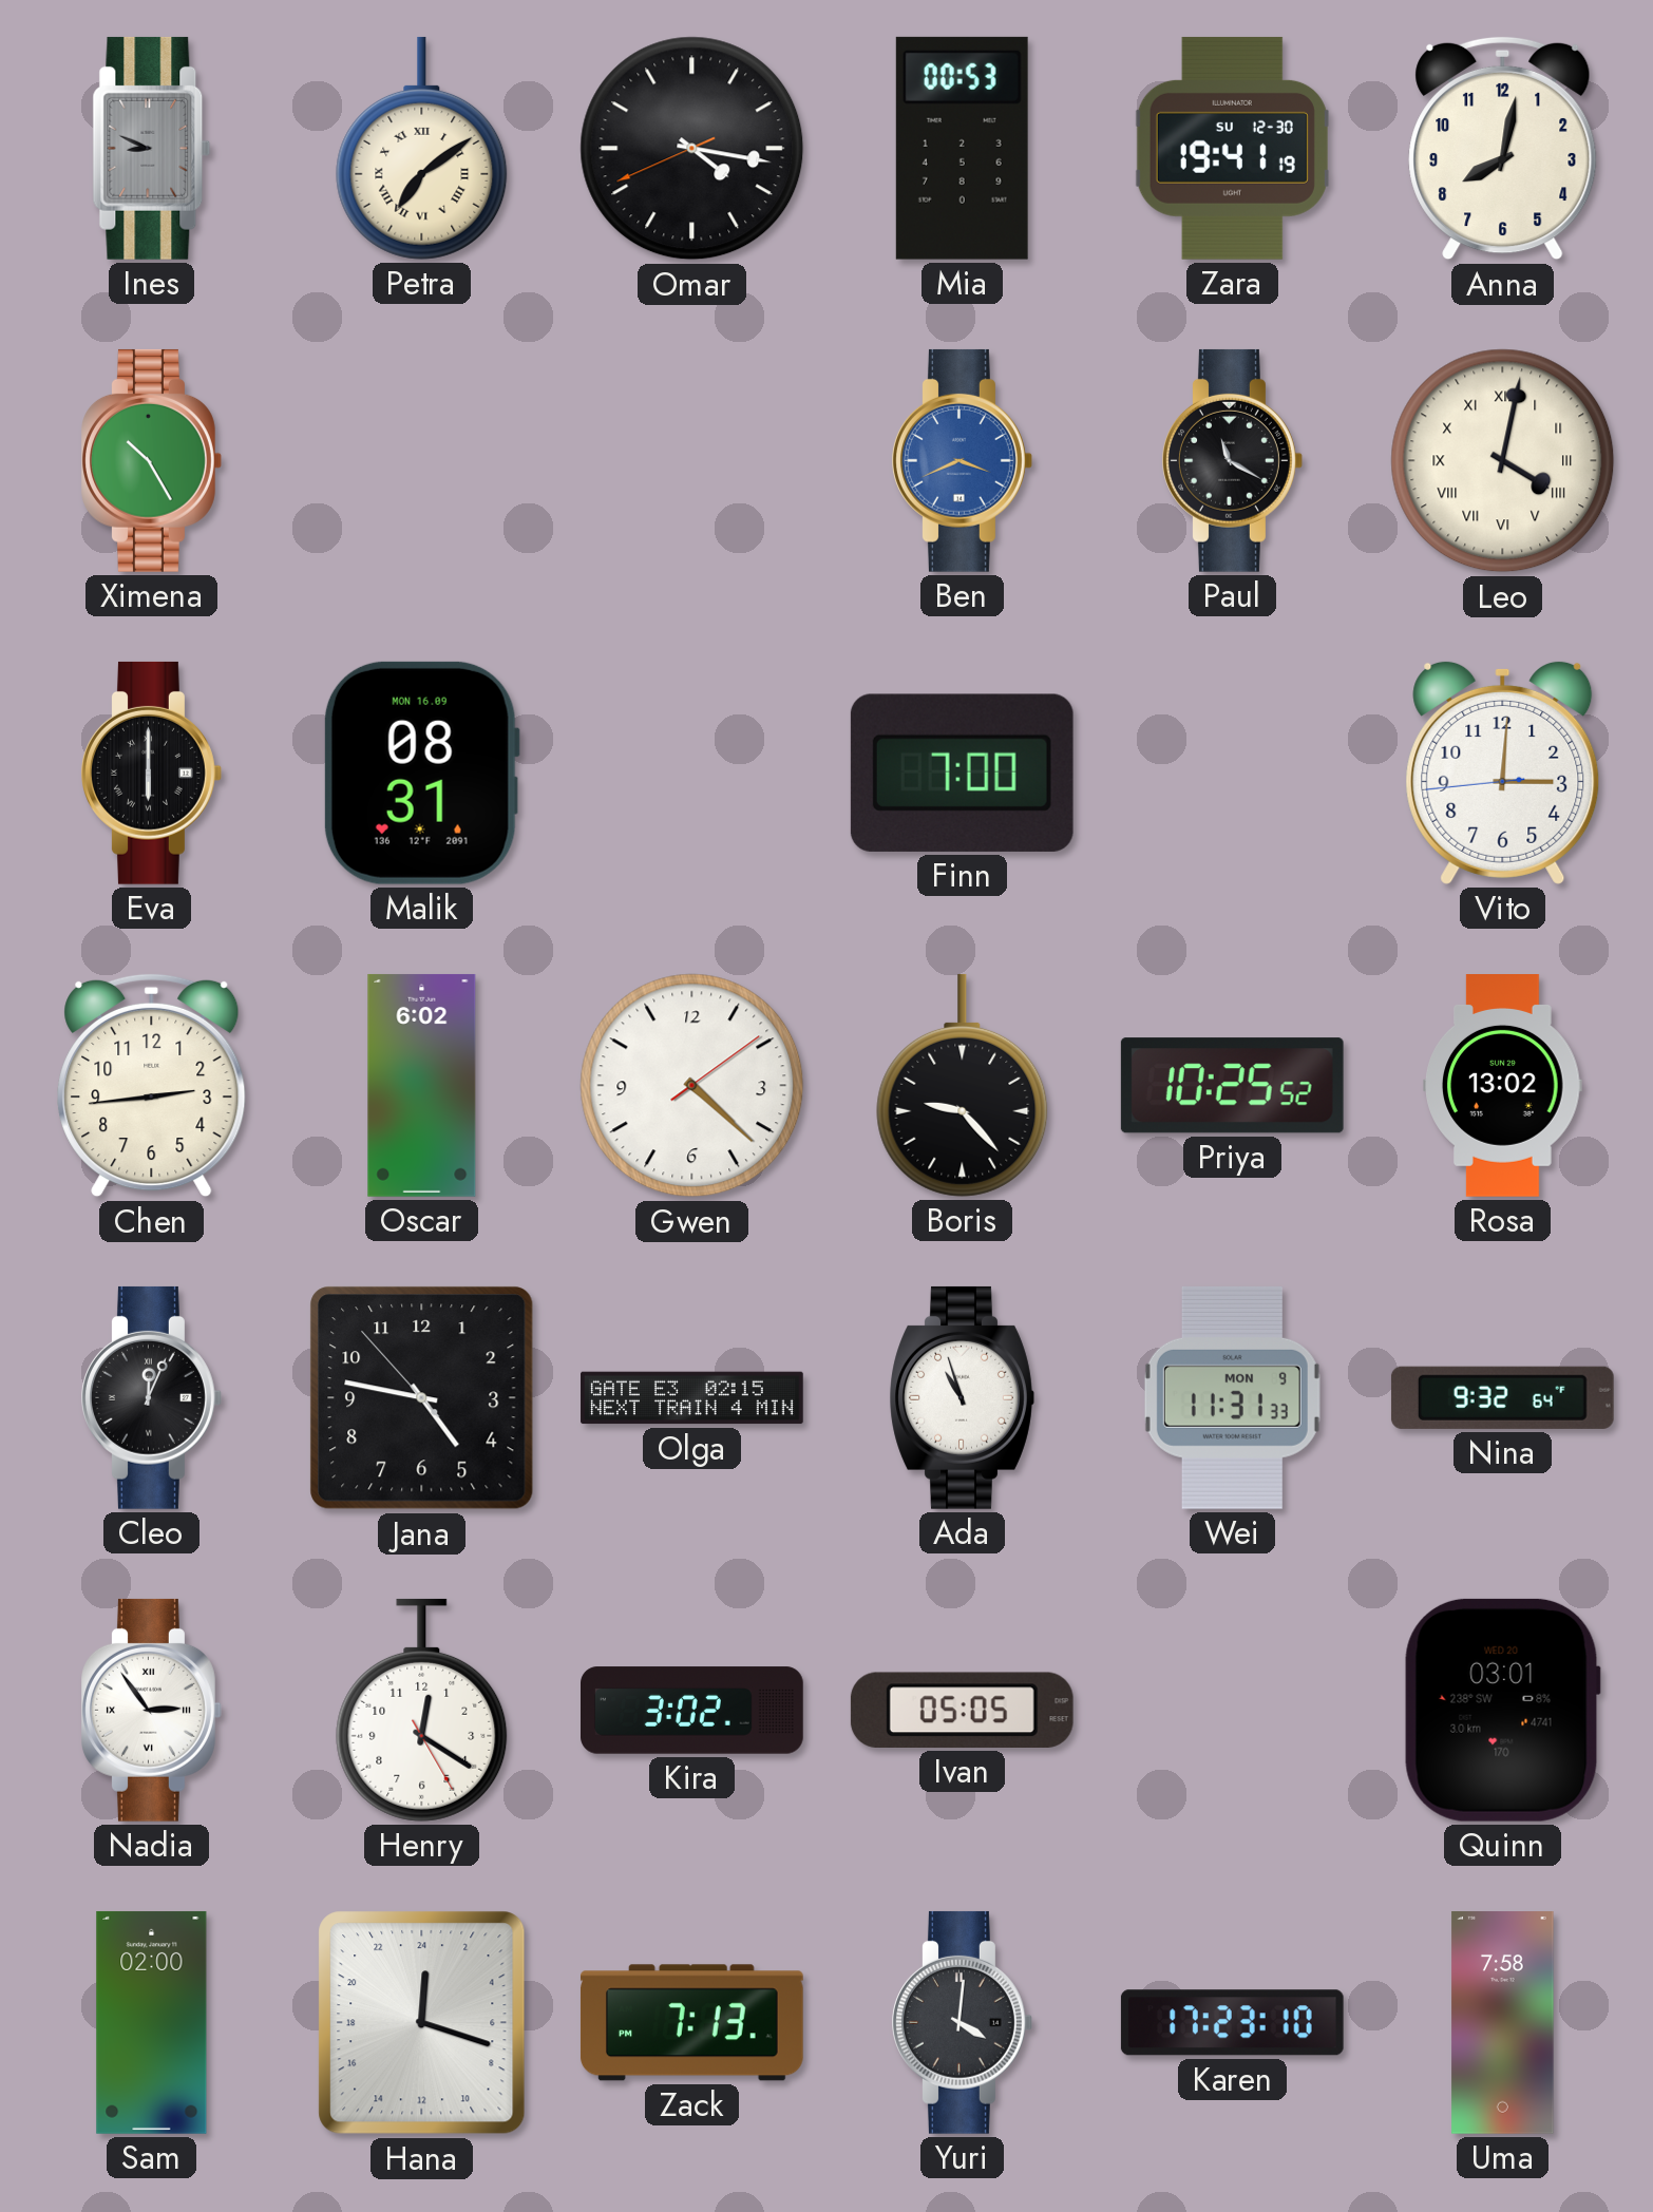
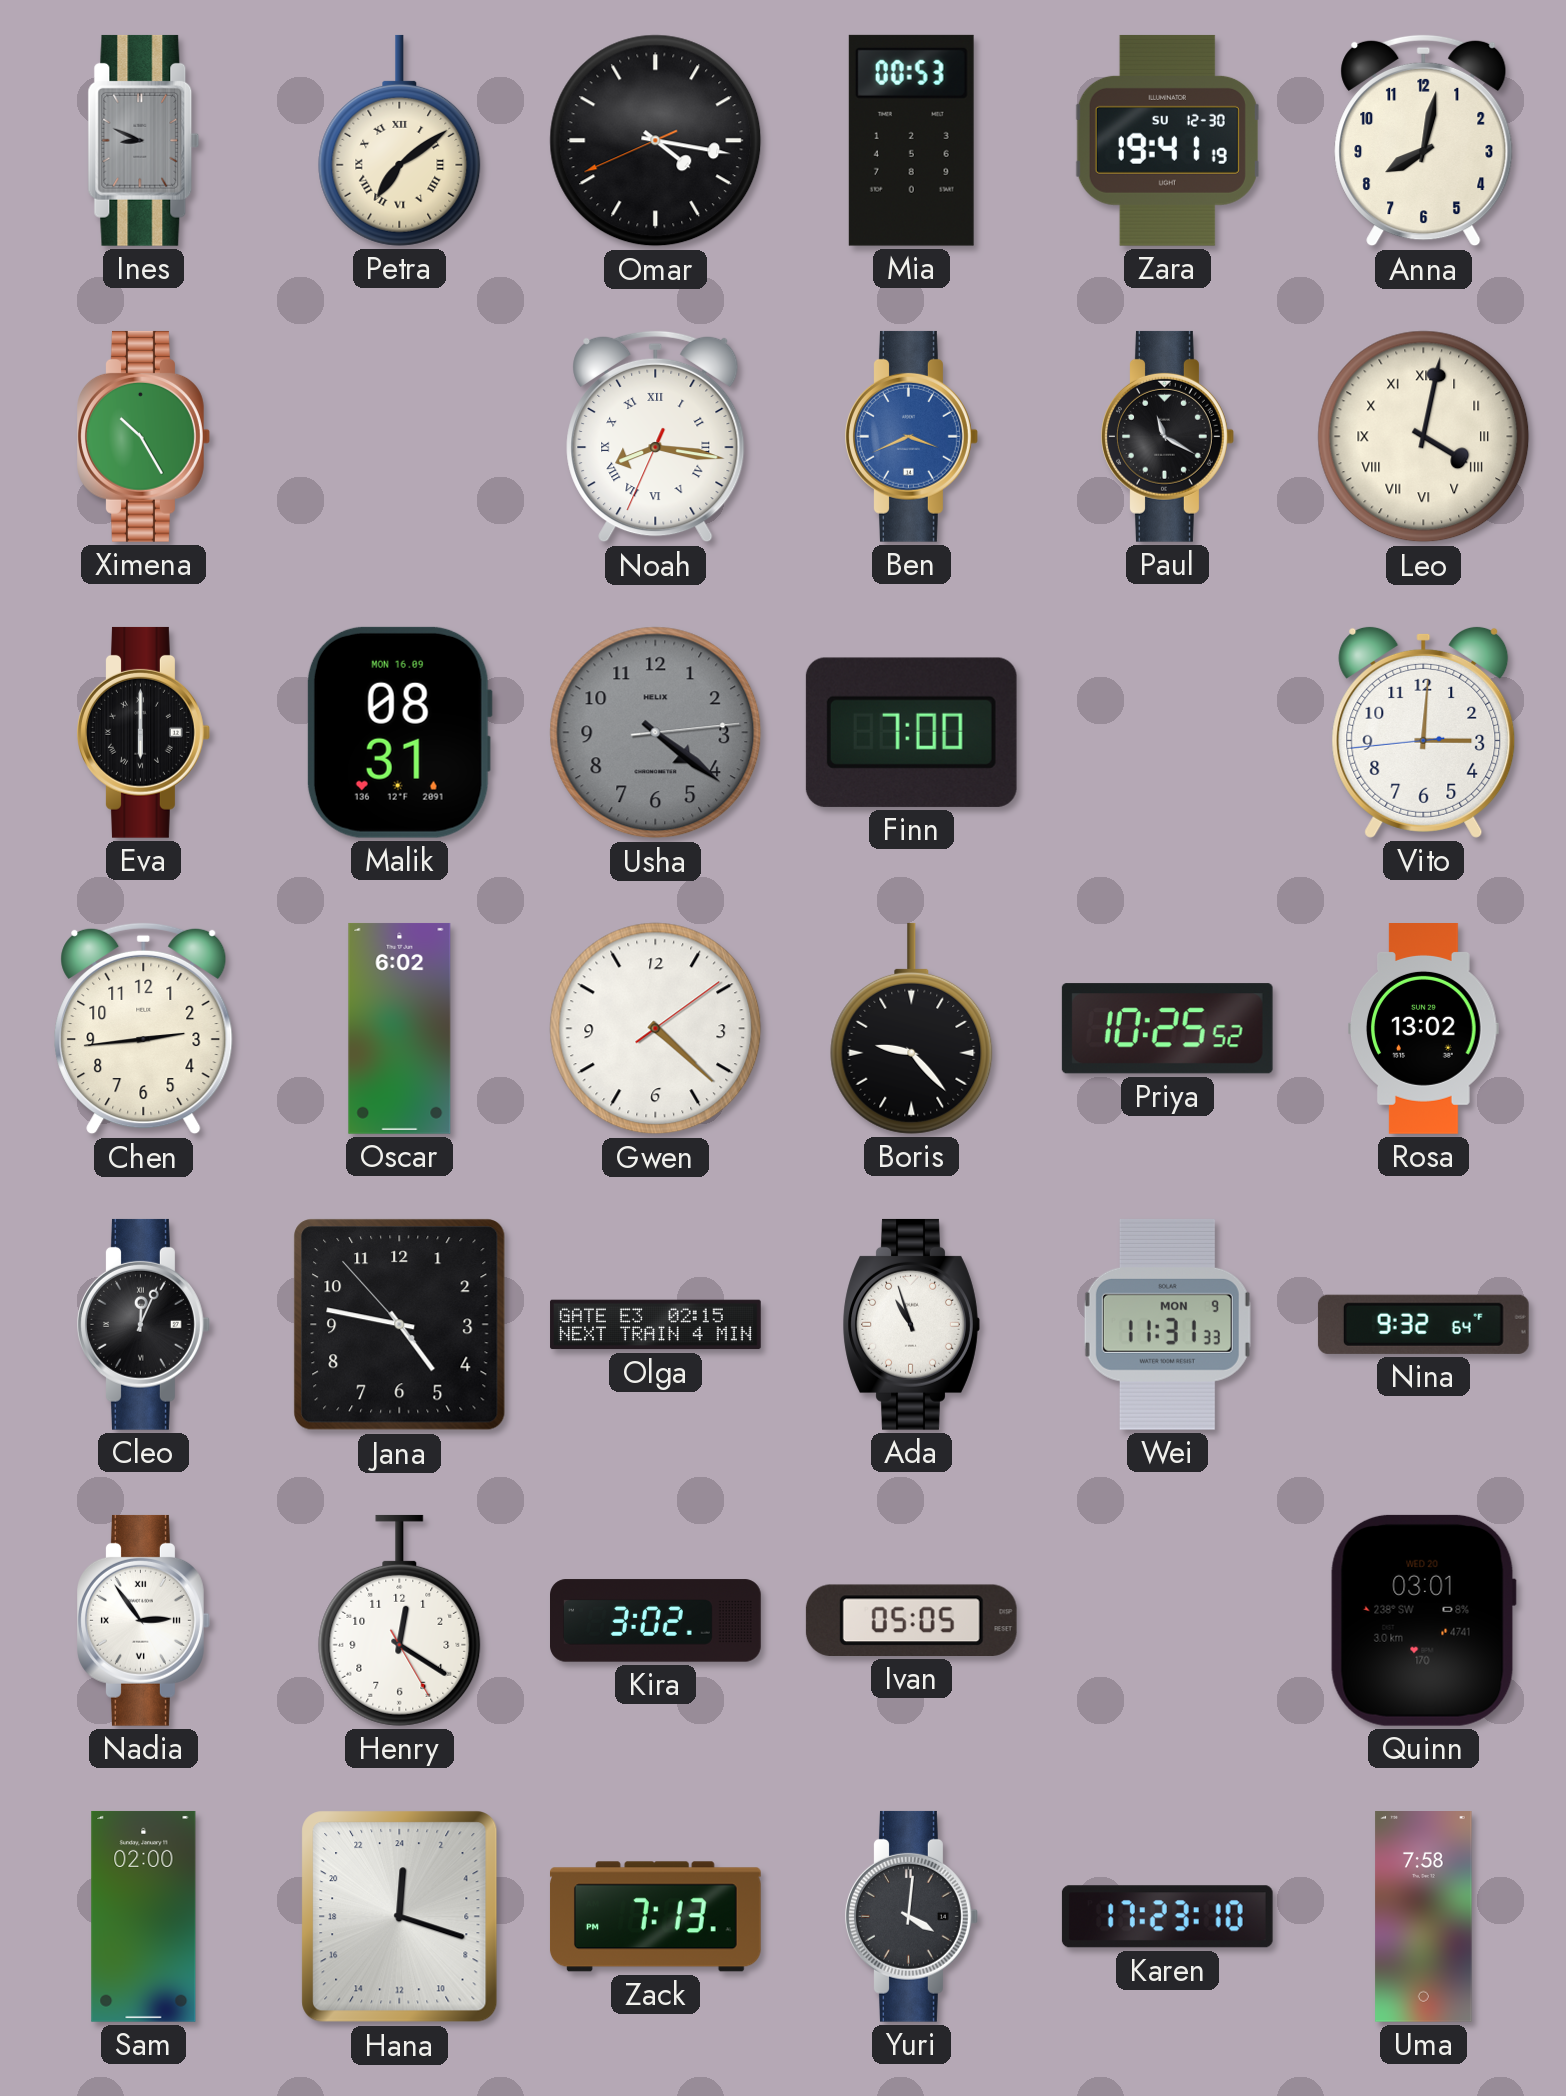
Noah: none -> 8:16 (656, 437)
Usha: none -> 4:21 (656, 733)
